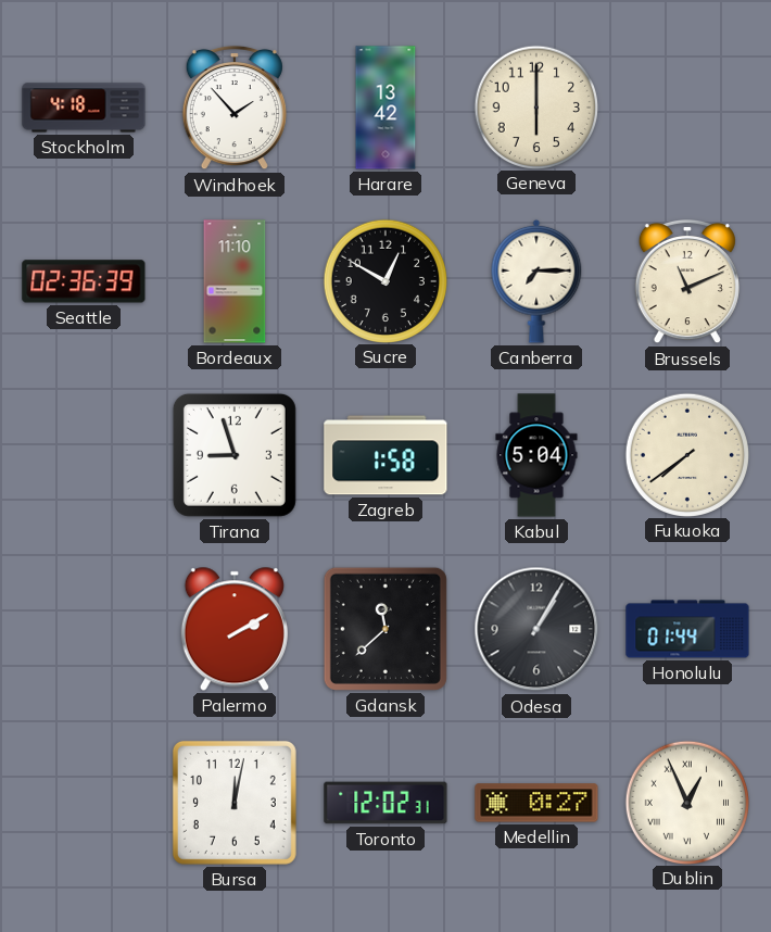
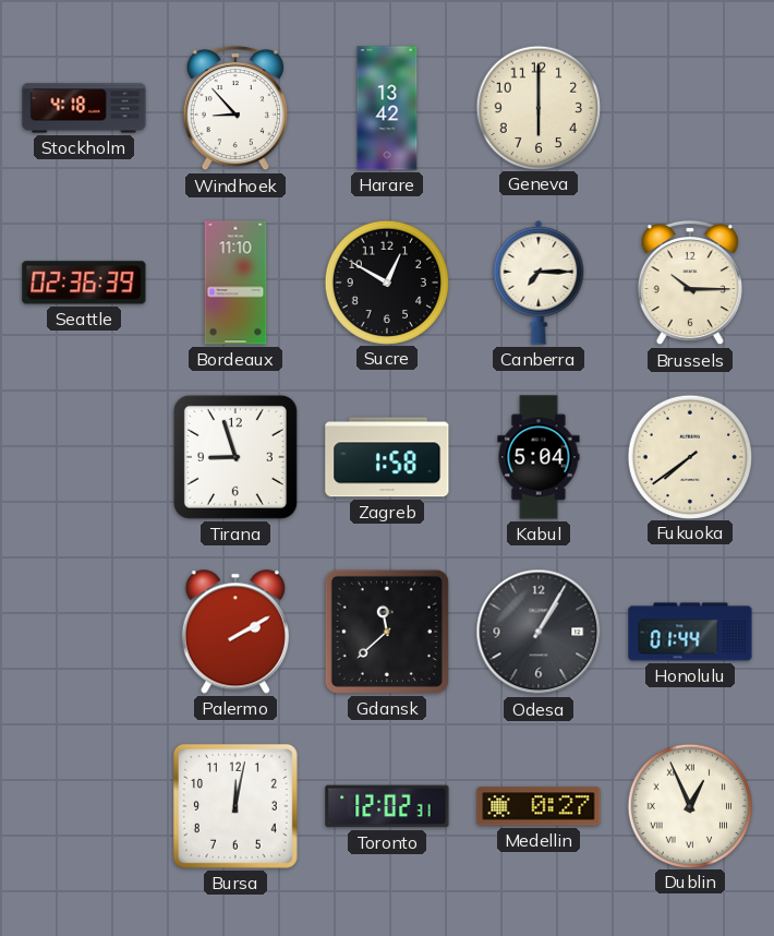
Windhoek: 1:53 -> 8:53 (235, 108)
Brussels: 11:11 -> 10:15 (690, 283)
